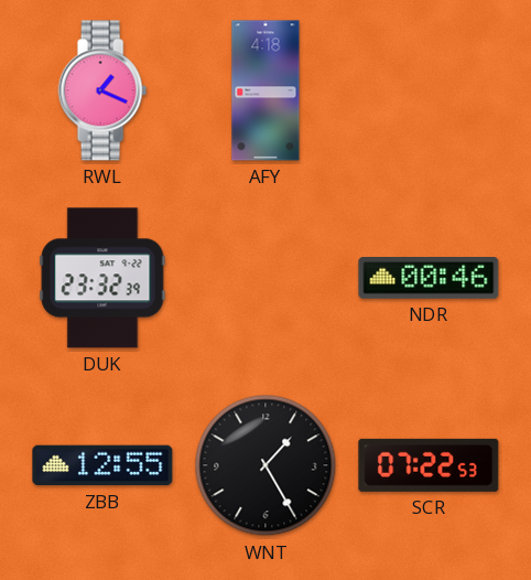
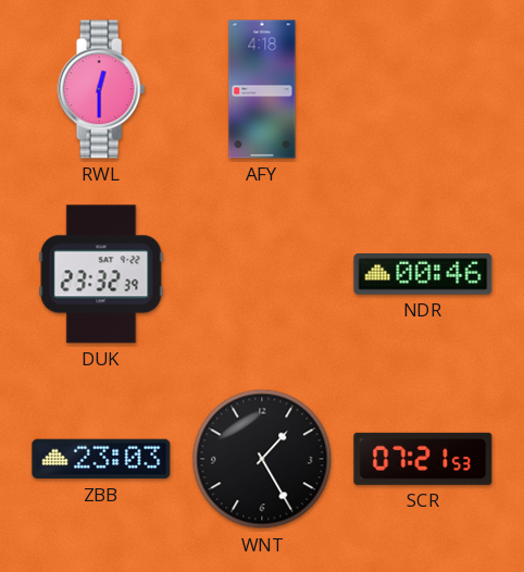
RWL: 1:19 -> 12:30 (101, 89)
ZBB: 12:55 -> 23:03 (101, 459)
SCR: 07:22 -> 07:21 (423, 459)
